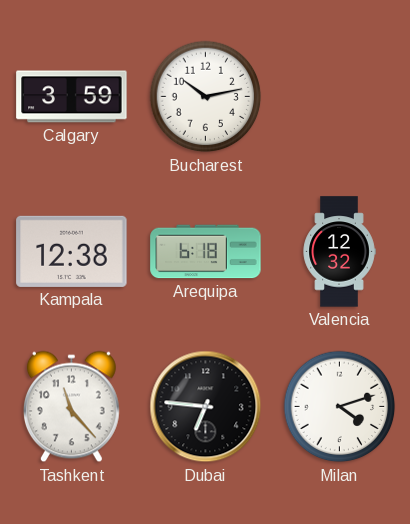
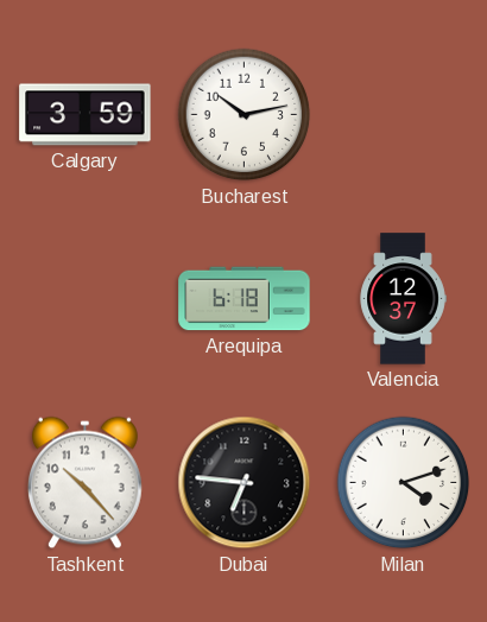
Kampala: 12:38 -> none (72, 251)
Valencia: 12:32 -> 12:37 (403, 299)
Tashkent: 11:23 -> 10:23 (84, 483)
